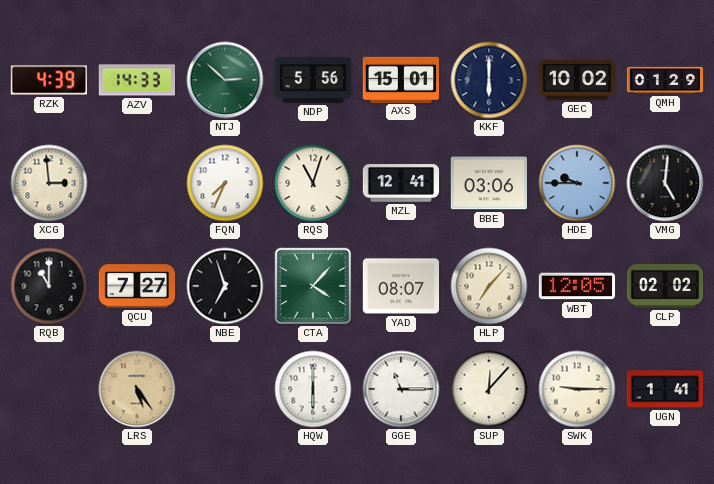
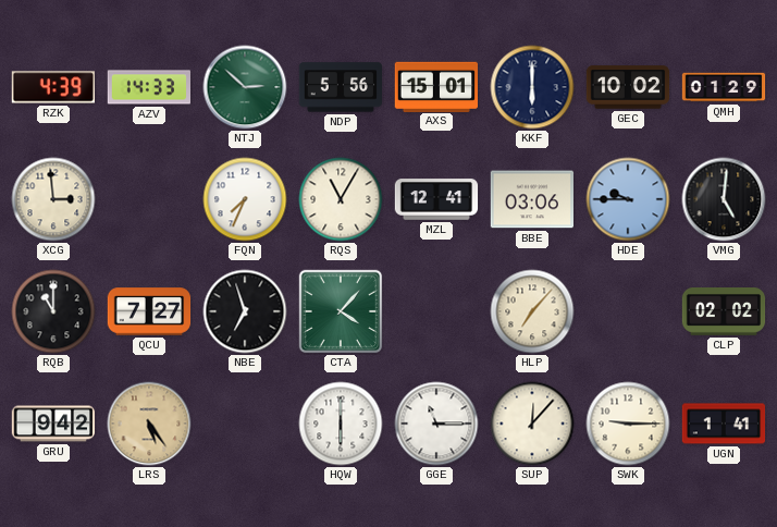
RQS: 11:03 -> 11:05 (341, 199)
YAD: 08:07 -> none (401, 286)
WBT: 12:05 -> none (577, 286)
GRU: none -> 9:42 (53, 424)
